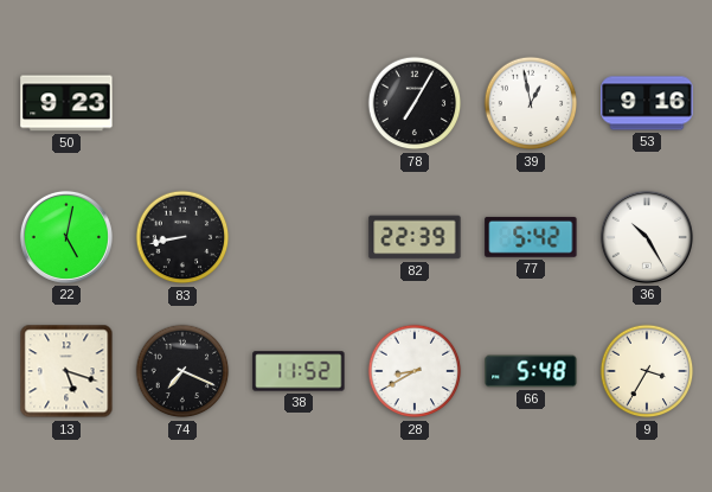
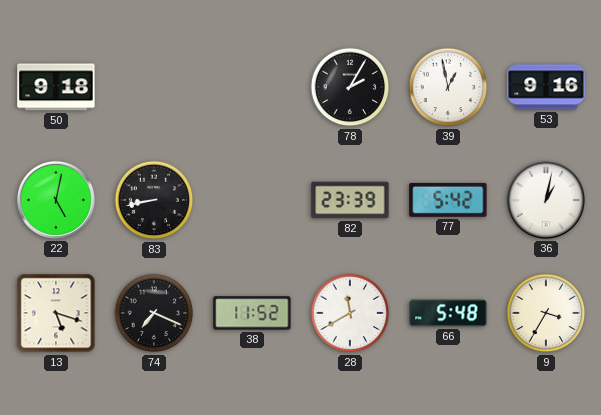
50: 9:23 -> 9:18 (56, 87)
78: 7:05 -> 2:05 (350, 87)
82: 22:39 -> 23:39 (350, 200)
36: 10:25 -> 1:02 (546, 200)
28: 8:40 -> 11:40 (350, 313)
